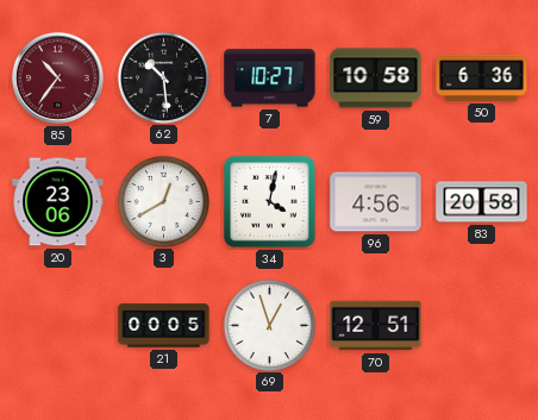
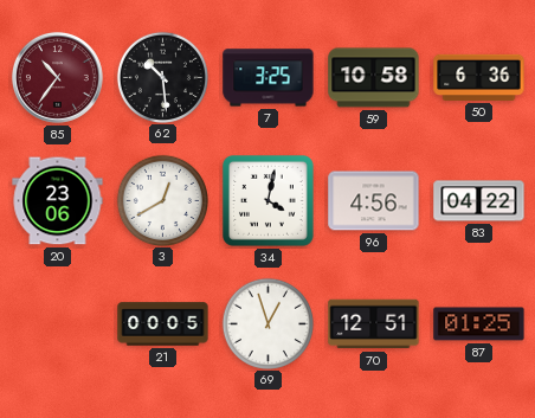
7: 10:27 -> 3:25 (269, 78)
83: 20:58 -> 04:22 (479, 201)
87: none -> 01:25 (479, 324)
